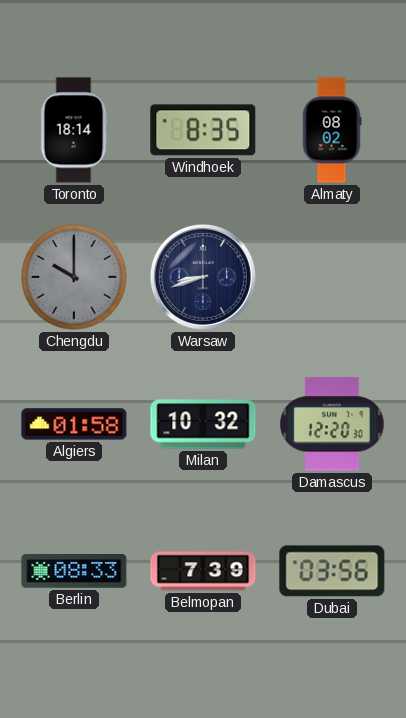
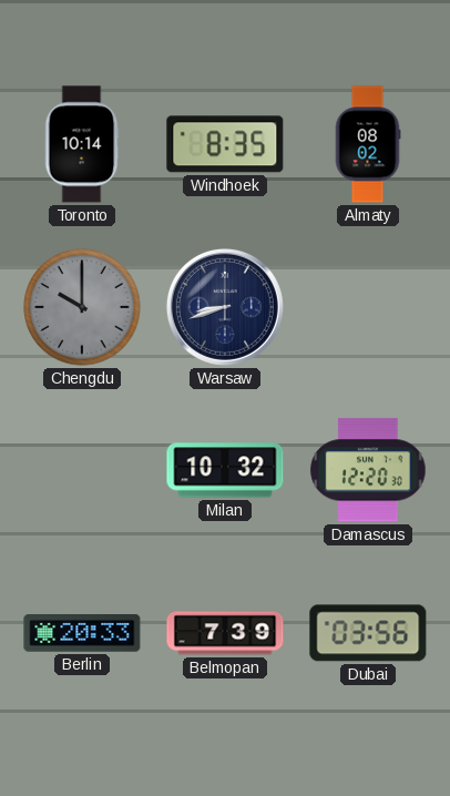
Toronto: 18:14 -> 10:14 (82, 144)
Algiers: 01:58 -> none (74, 424)
Berlin: 08:33 -> 20:33 (82, 633)
